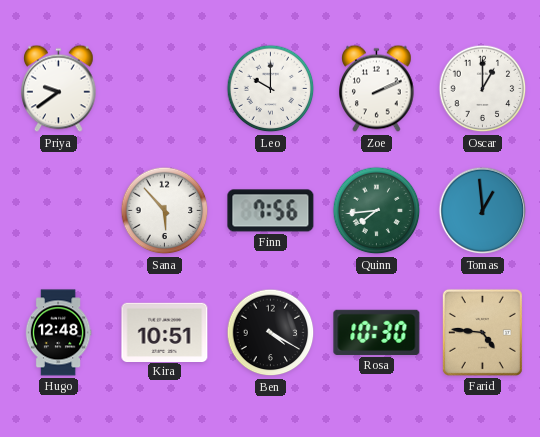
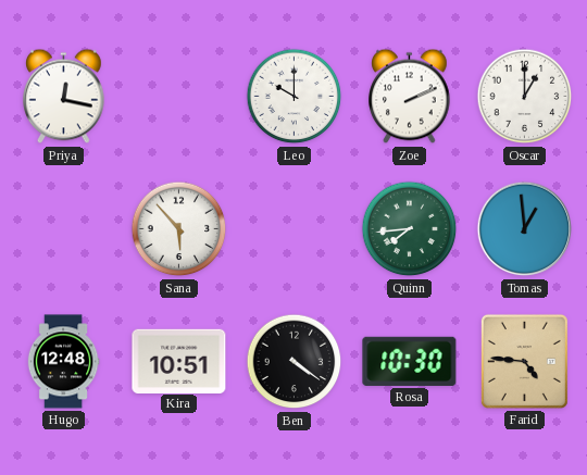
Priya: 9:39 -> 12:17 (64, 97)
Finn: 7:56 -> none (271, 211)
Ben: 4:20 -> 4:21 (295, 362)
